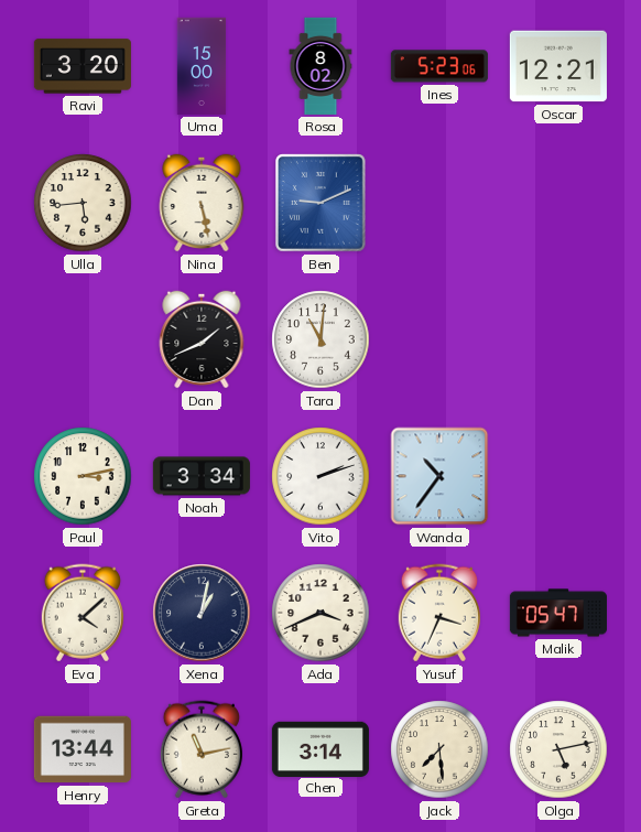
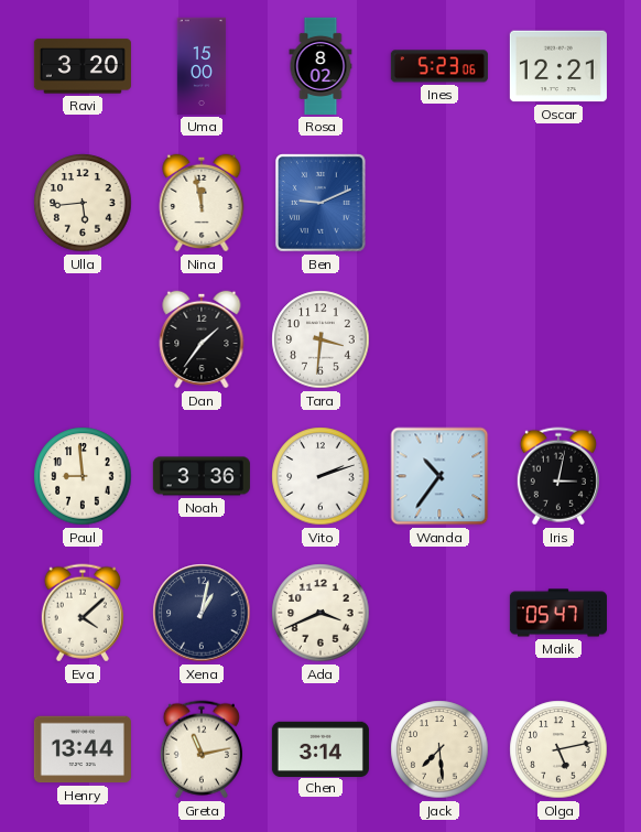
Nina: 5:28 -> 11:58 (202, 203)
Dan: 1:41 -> 1:36 (202, 339)
Tara: 11:01 -> 3:31 (320, 339)
Paul: 3:13 -> 8:59 (83, 476)
Noah: 3:34 -> 3:36 (202, 476)
Iris: none -> 3:02 (558, 476)
Yusuf: 3:34 -> none (439, 613)
